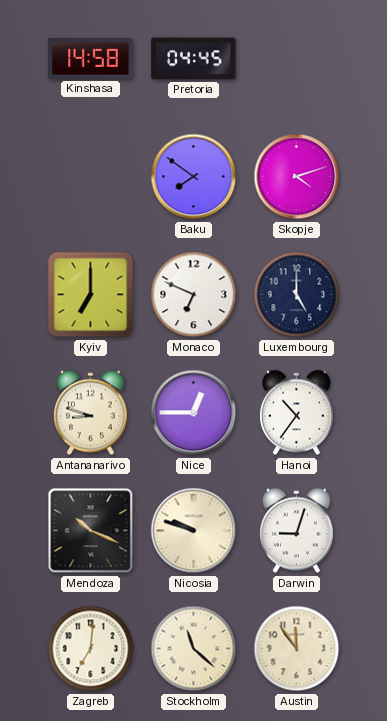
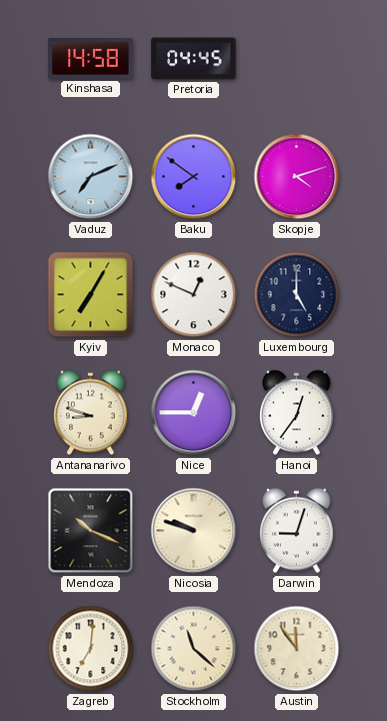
Vaduz: none -> 7:11 (91, 177)
Kyiv: 7:00 -> 7:05 (91, 295)
Monaco: 6:49 -> 12:49 (194, 295)
Hanoi: 10:36 -> 12:36 (297, 413)
